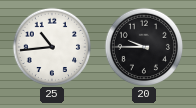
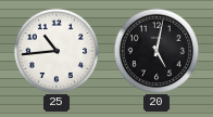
20: 9:45 -> 5:02 (156, 51)
